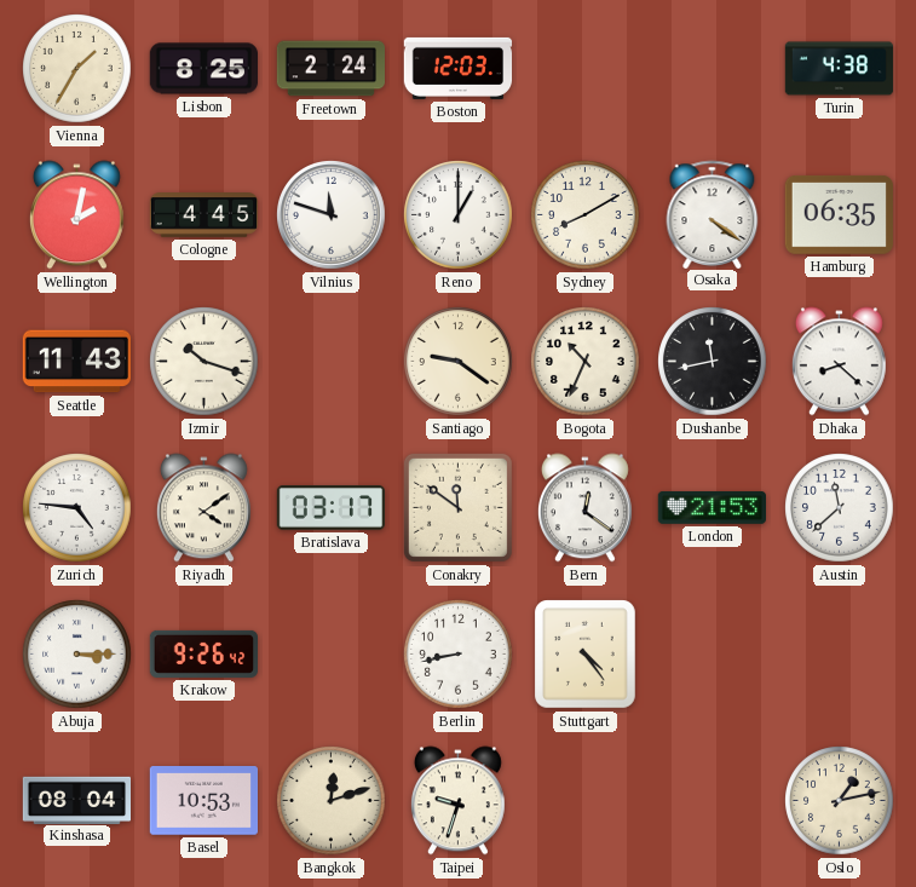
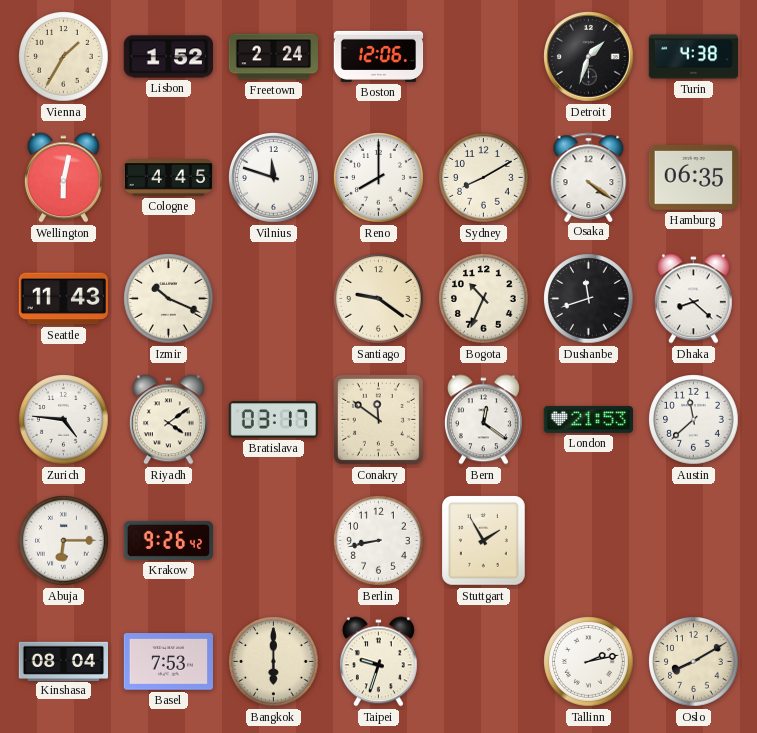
Lisbon: 8:25 -> 1:52 (168, 57)
Boston: 12:03 -> 12:06 (379, 56)
Detroit: none -> 1:33 (589, 57)
Wellington: 2:02 -> 6:02 (63, 178)
Reno: 1:00 -> 8:00 (379, 178)
Izmir: 10:18 -> 10:19 (169, 299)
Dushanbe: 11:43 -> 11:42 (589, 299)
Abuja: 3:15 -> 6:15 (64, 541)
Stuttgart: 4:24 -> 1:55 (484, 541)
Basel: 10:53 -> 7:53 (168, 662)
Bangkok: 12:12 -> 6:00 (274, 662)
Tallinn: none -> 2:13 (589, 662)
Oslo: 1:13 -> 8:10 (694, 662)
